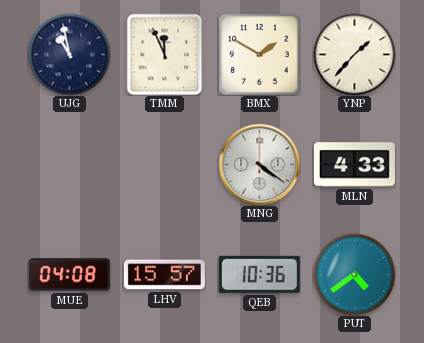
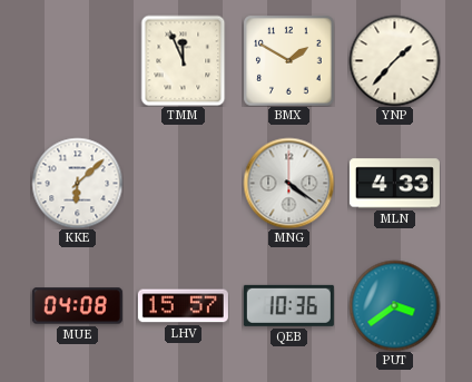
UJG: 10:58 -> none (69, 54)
KKE: none -> 6:08 (77, 183)
PUT: 4:39 -> 3:39 (394, 305)
